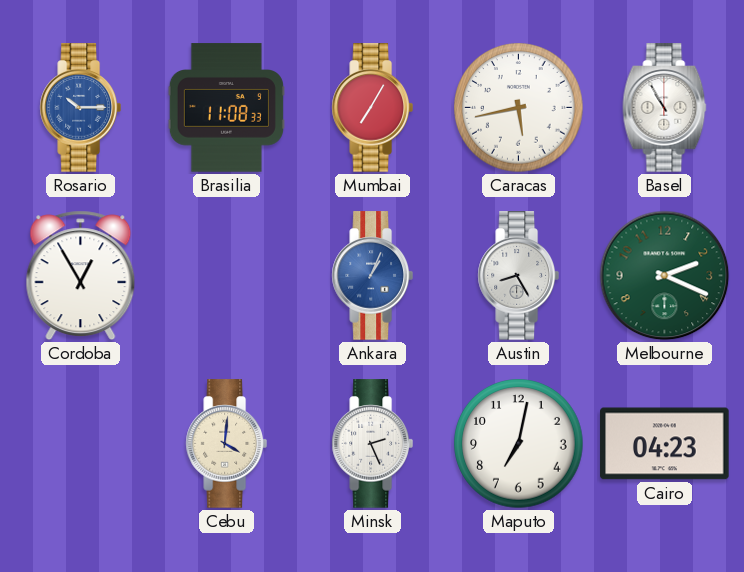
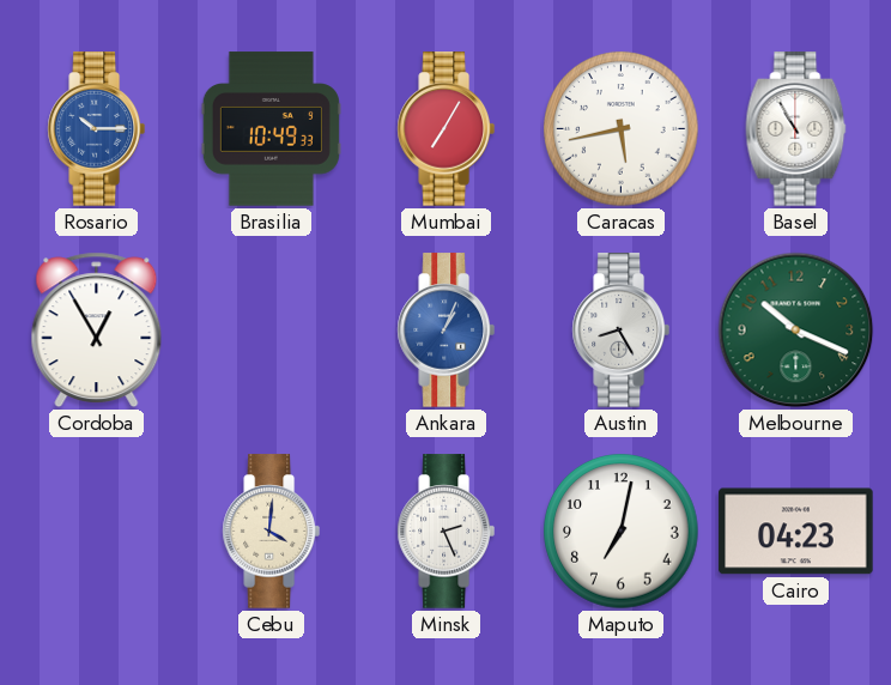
Brasilia: 11:08 -> 10:49 (271, 129)
Melbourne: 2:19 -> 10:19 (796, 331)
